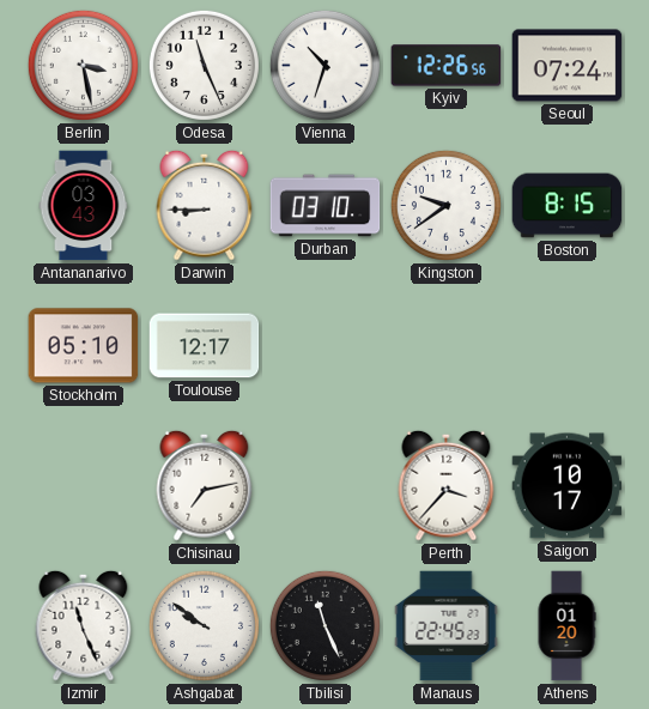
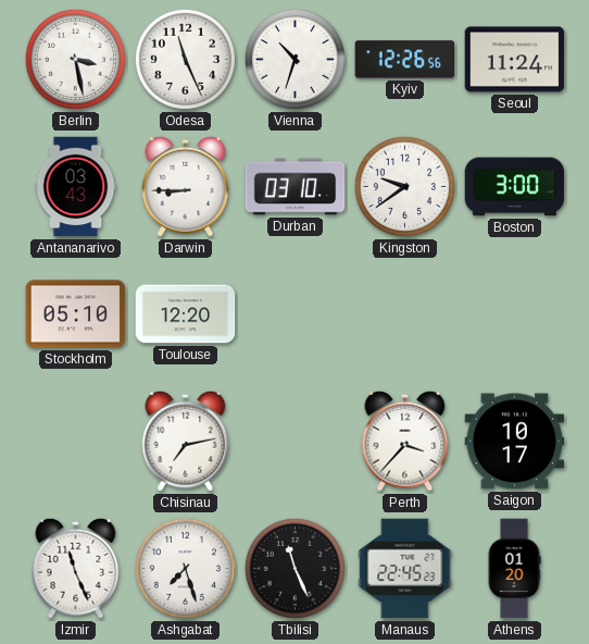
Seoul: 07:24 -> 11:24 (515, 60)
Boston: 8:15 -> 3:00 (515, 187)
Toulouse: 12:17 -> 12:20 (186, 314)
Ashgabat: 9:51 -> 7:27 (185, 568)
